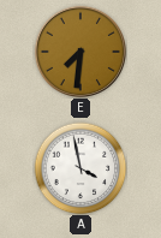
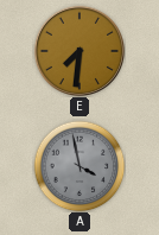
A dial: white -> grey (79, 166)
